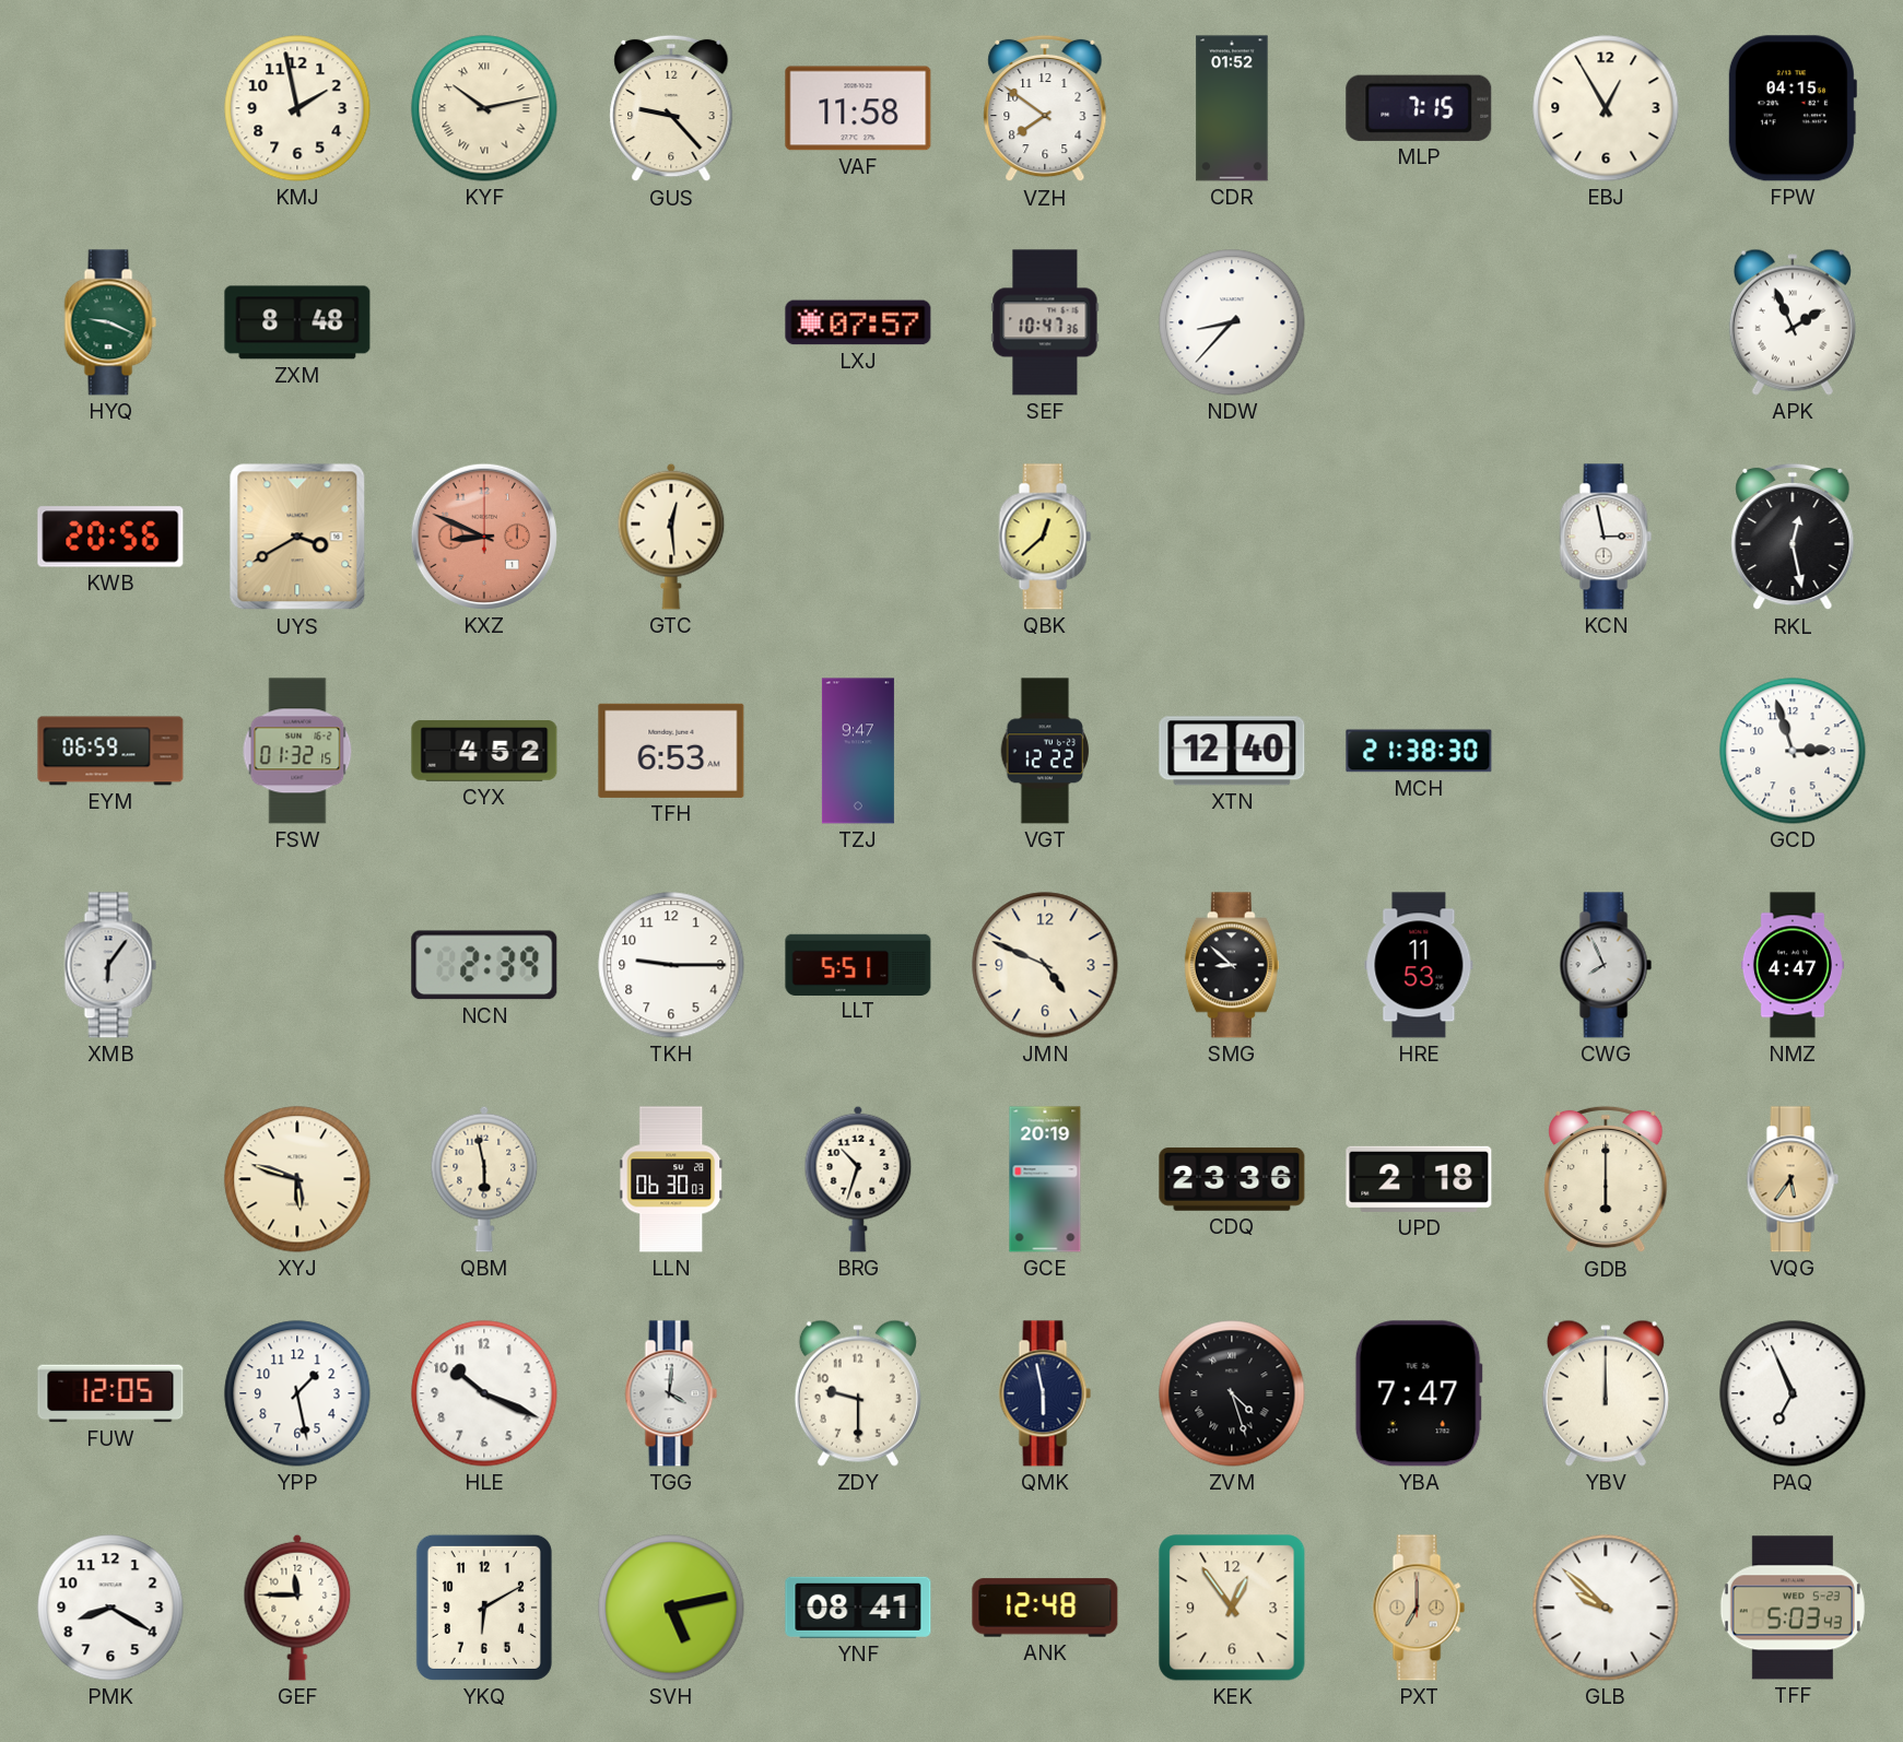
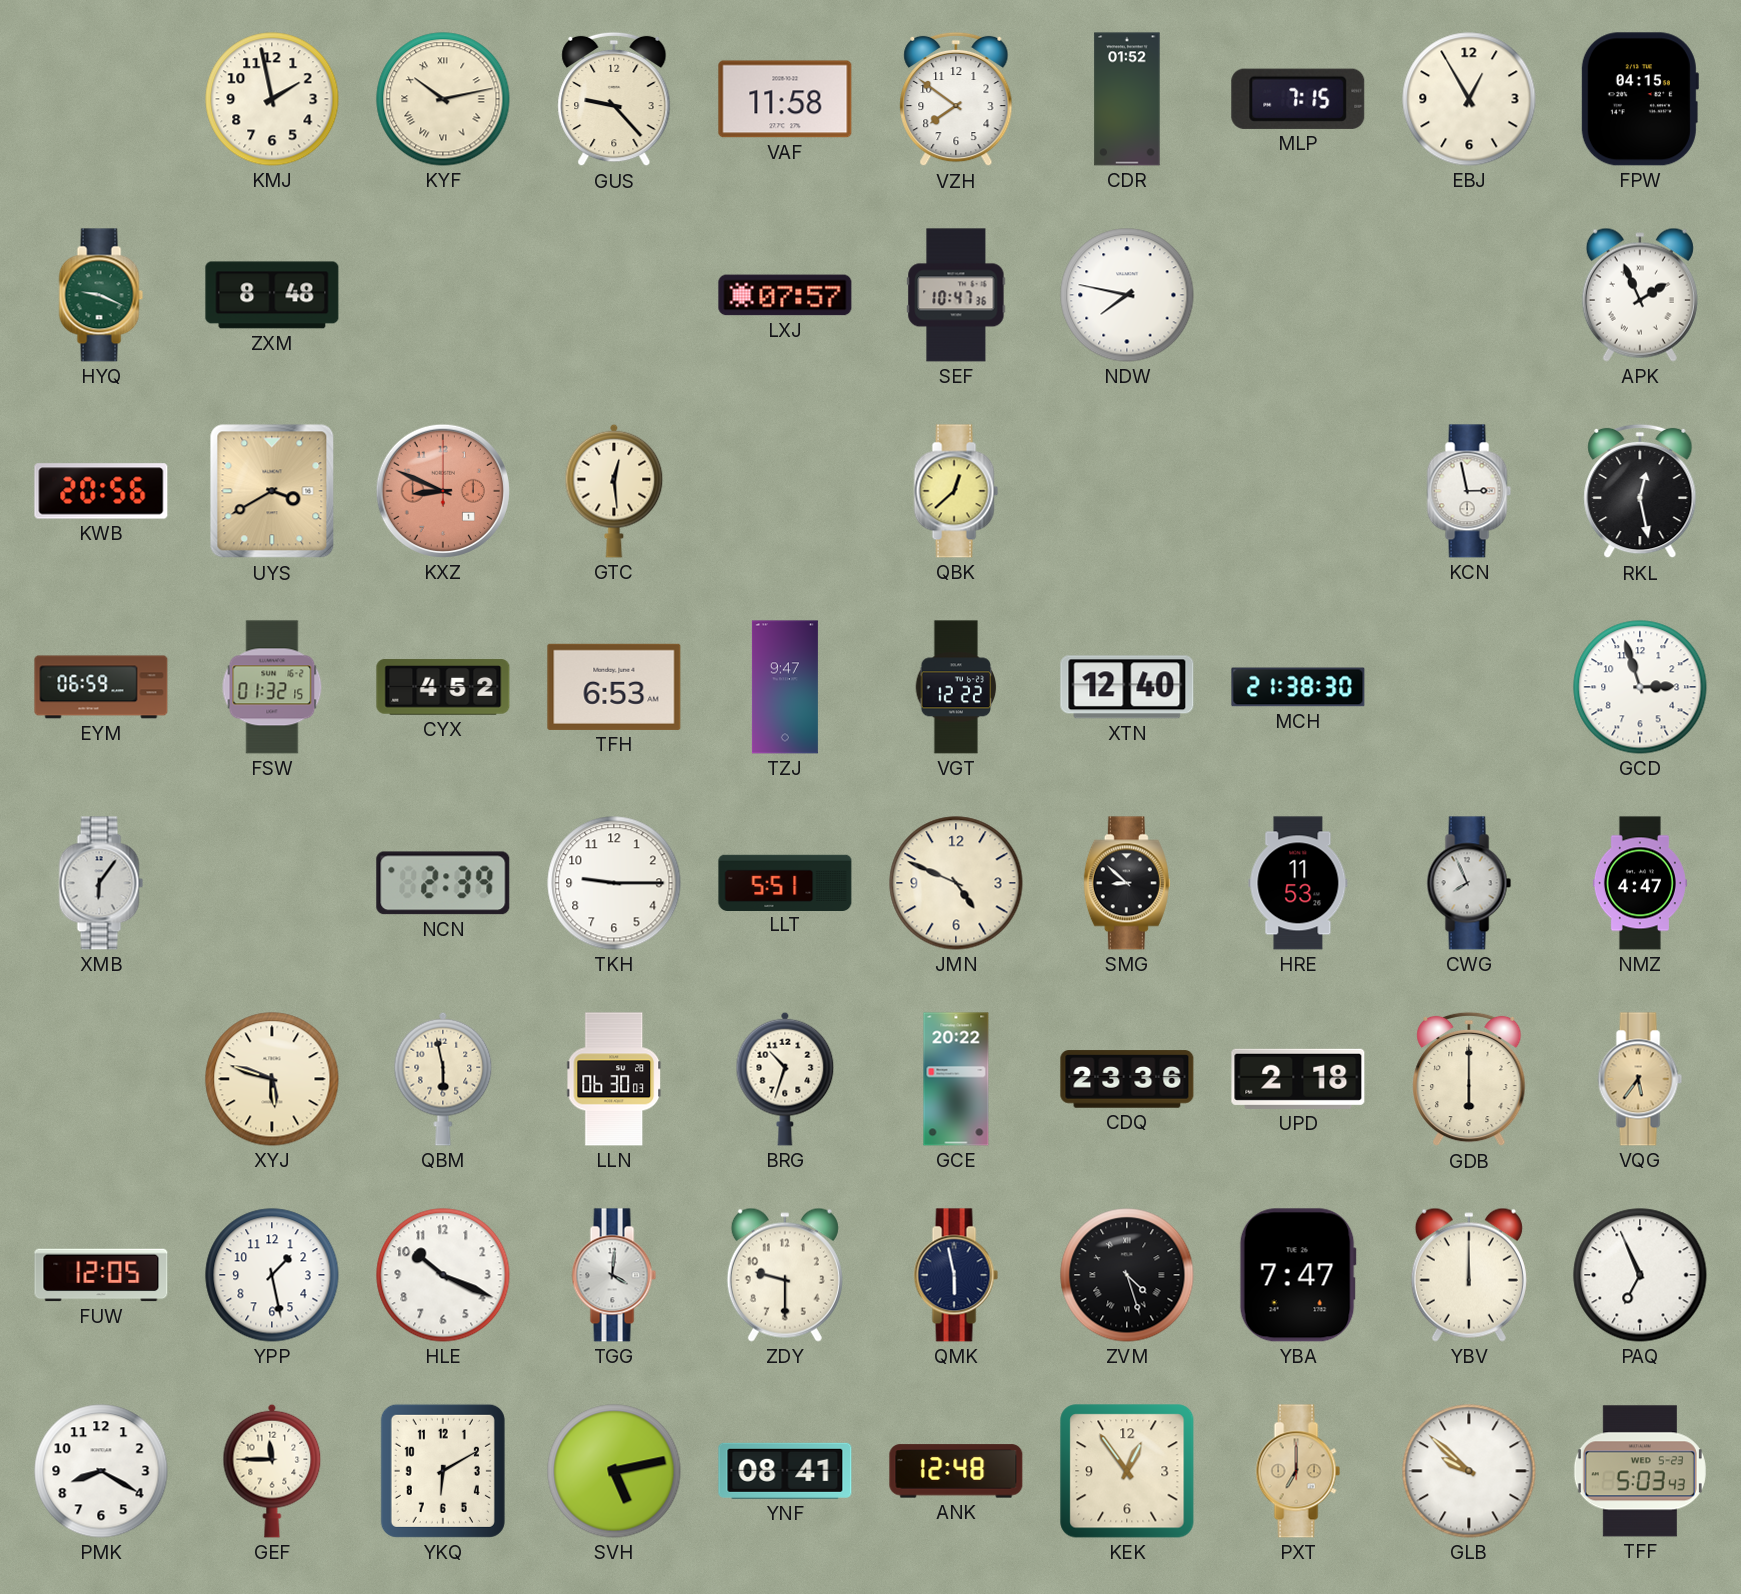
NDW: 8:37 -> 7:47 (1127, 295)
GCE: 20:19 -> 20:22 (956, 1079)
